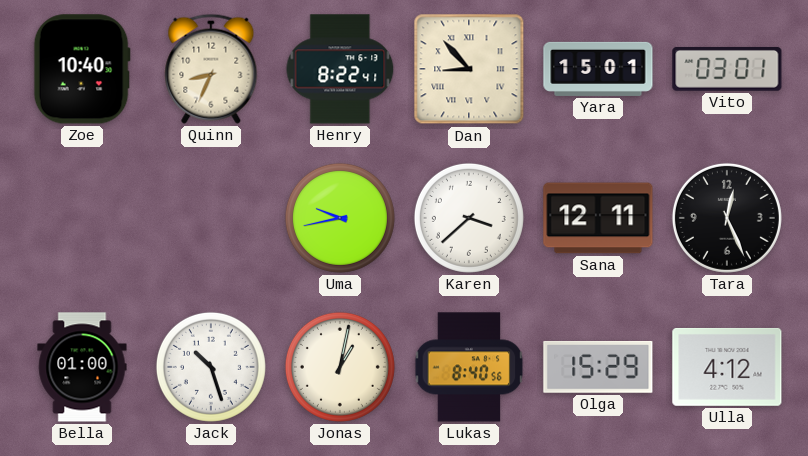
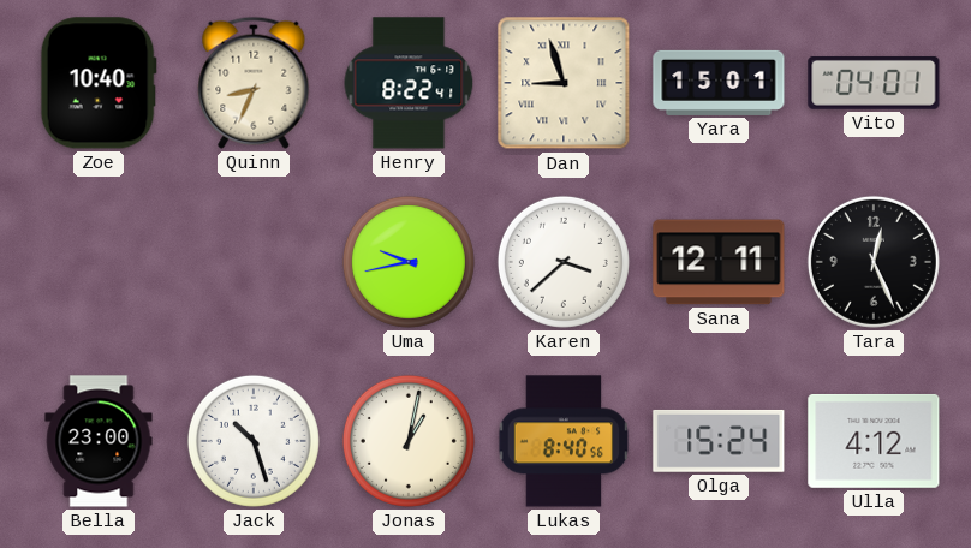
Dan: 8:53 -> 8:57 (564, 83)
Vito: 03:01 -> 04:01 (874, 83)
Bella: 01:00 -> 23:00 (99, 441)
Olga: 15:29 -> 15:24 (719, 441)
